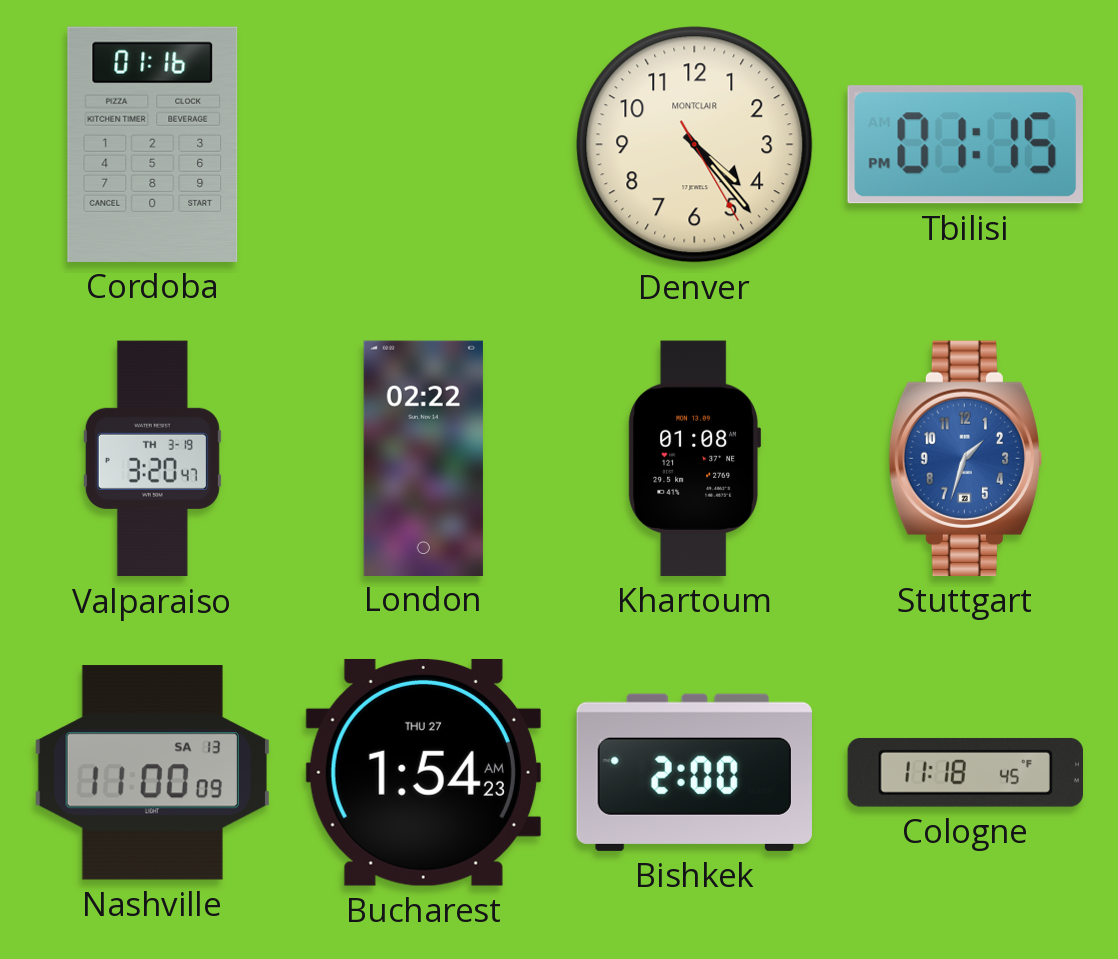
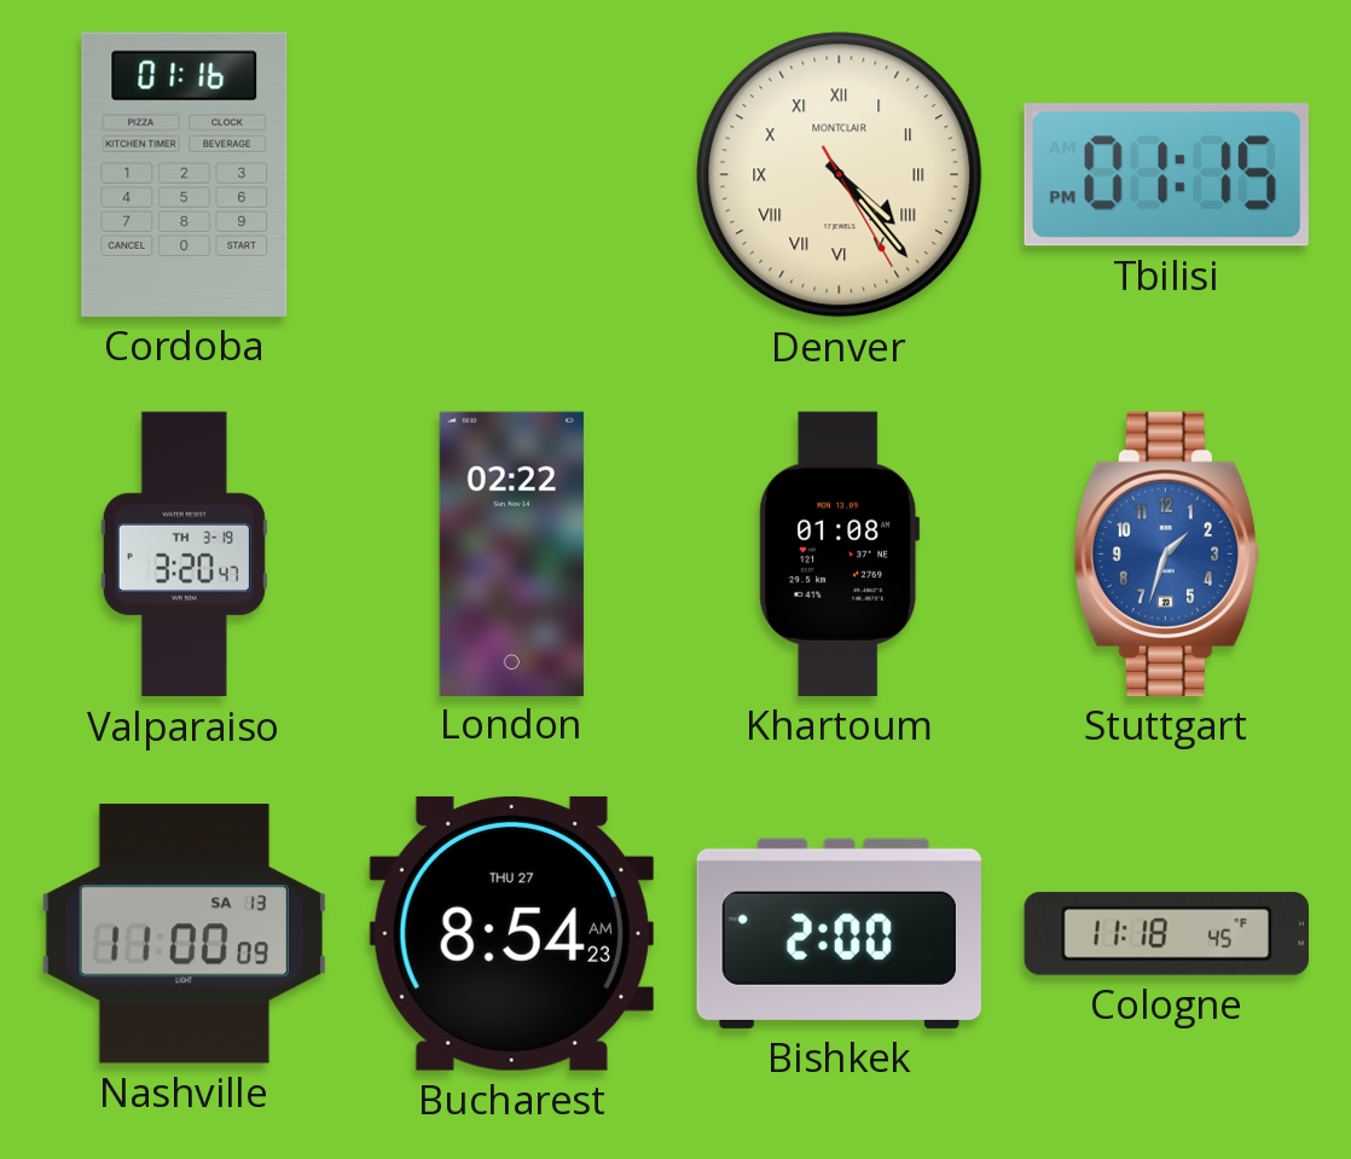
Denver numerals: Arabic -> Roman (840, 175)
Bucharest: 1:54 -> 8:54 (511, 933)
